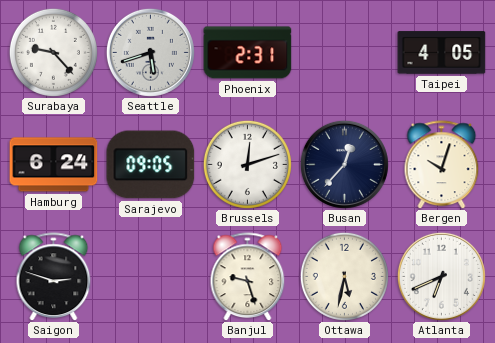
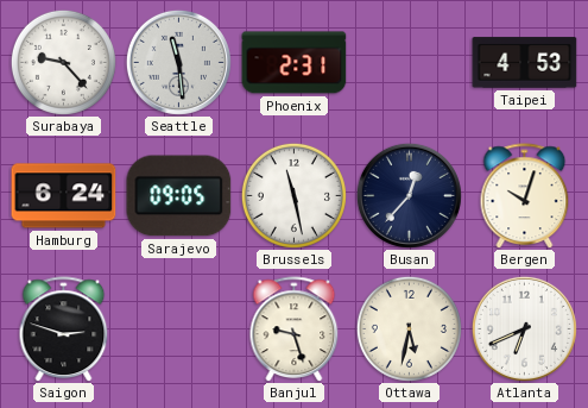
Seattle: 5:42 -> 11:29 (178, 62)
Taipei: 4:05 -> 4:53 (525, 63)
Brussels: 12:12 -> 11:28 (293, 195)
